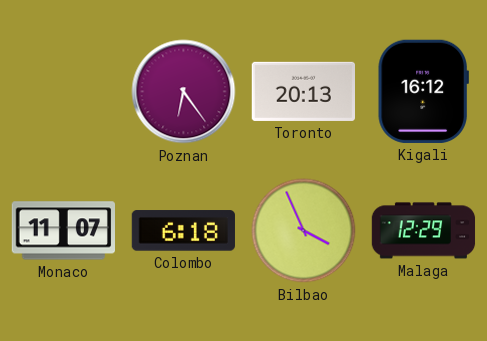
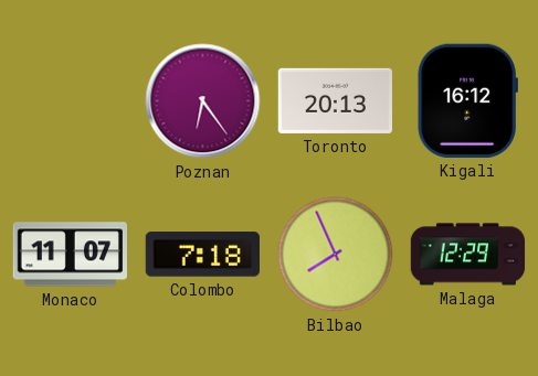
Colombo: 6:18 -> 7:18 (202, 255)
Bilbao: 3:56 -> 7:56 (336, 255)
